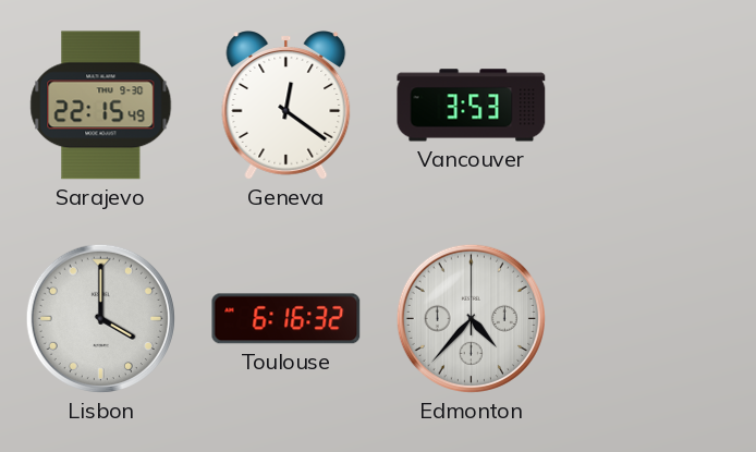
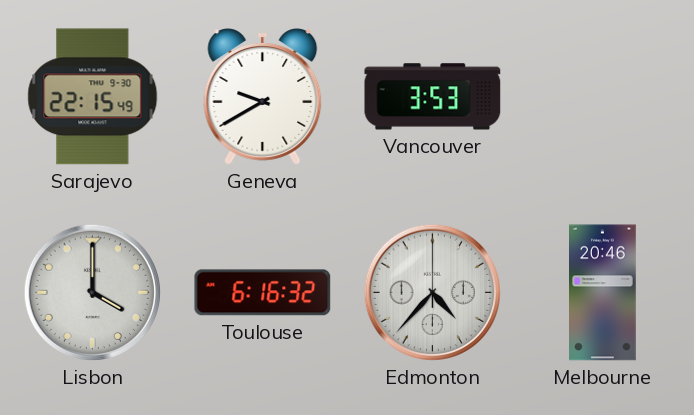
Geneva: 12:21 -> 9:40 (263, 97)
Melbourne: none -> 20:46 (603, 293)
